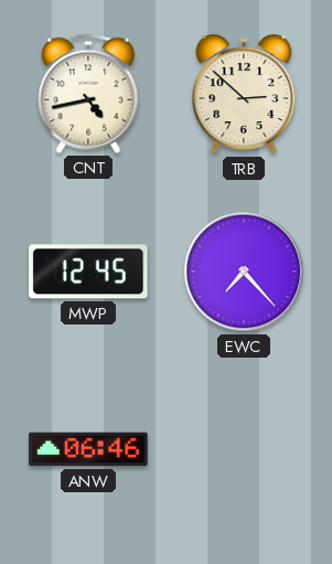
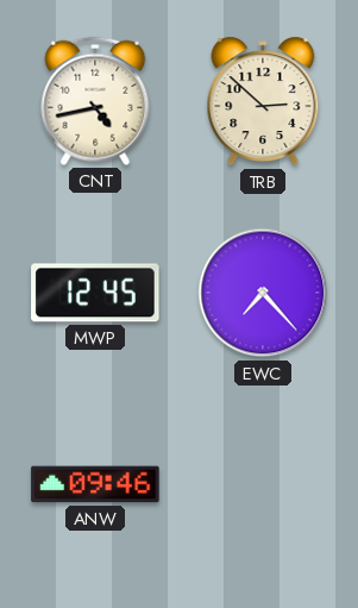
ANW: 06:46 -> 09:46 (95, 484)
